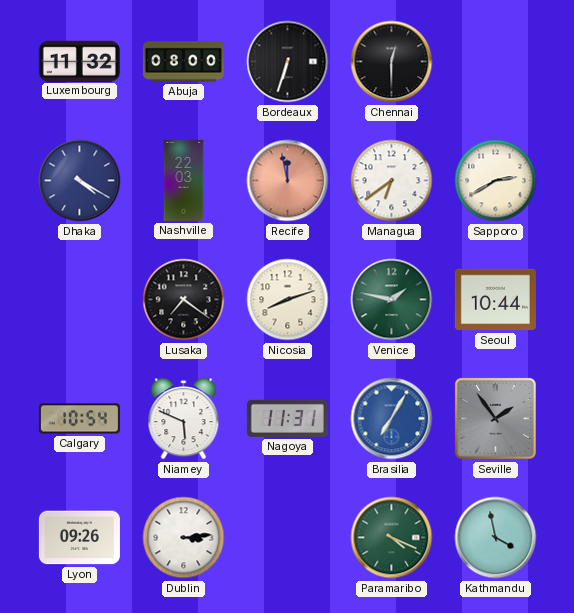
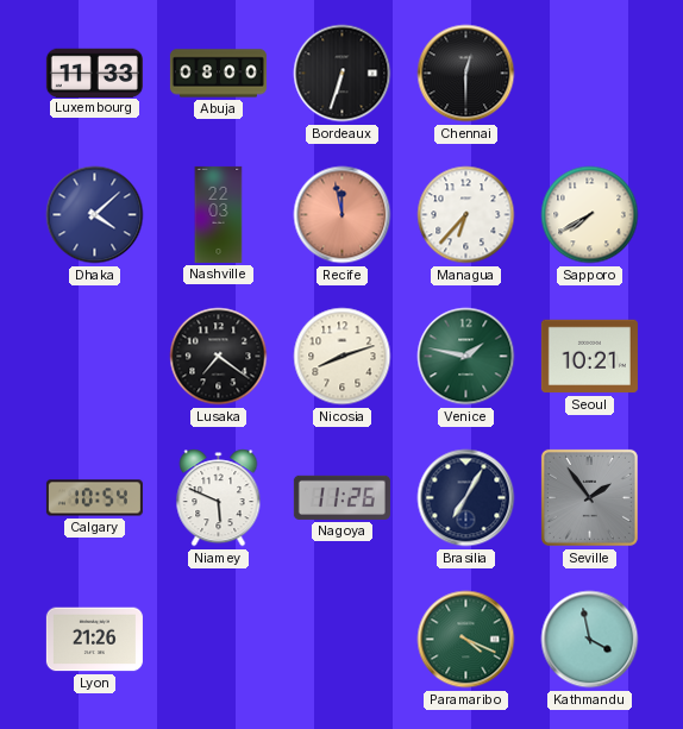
Luxembourg: 11:32 -> 11:33 (94, 73)
Dhaka: 4:20 -> 4:08 (95, 215)
Managua: 6:39 -> 6:37 (466, 215)
Sapporo: 2:40 -> 7:40 (590, 215)
Seoul: 10:44 -> 10:21 (589, 357)
Nagoya: 11:31 -> 11:26 (342, 497)
Brasilia dial: blue -> navy (466, 498)
Lyon: 09:26 -> 21:26 (94, 640)
Dublin: 3:14 -> none (184, 538)
